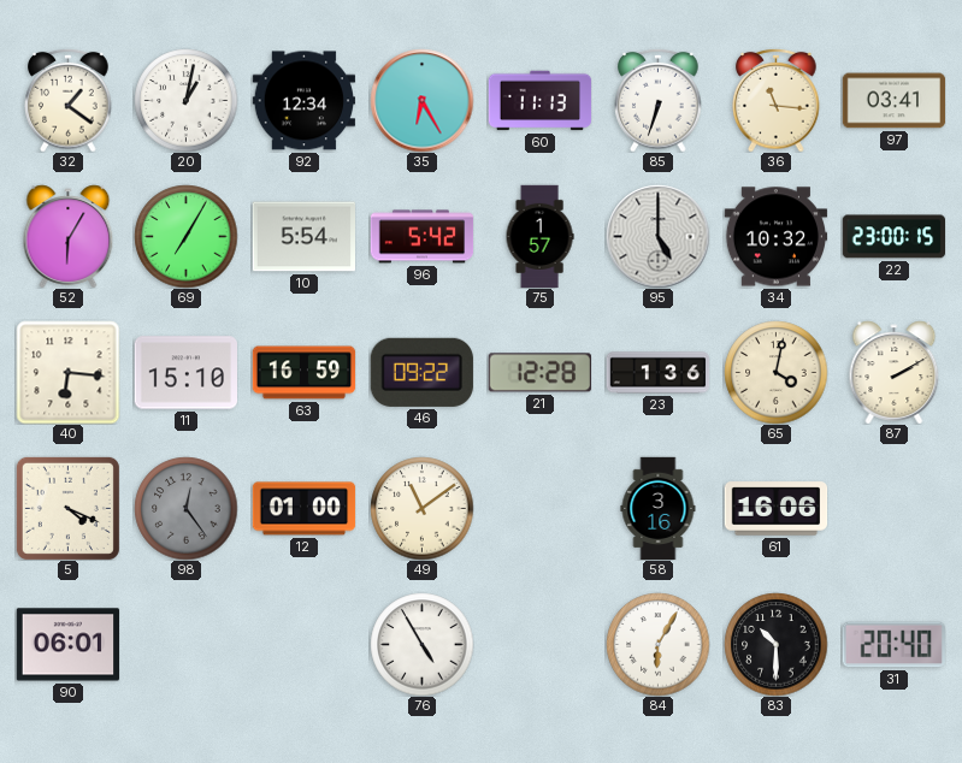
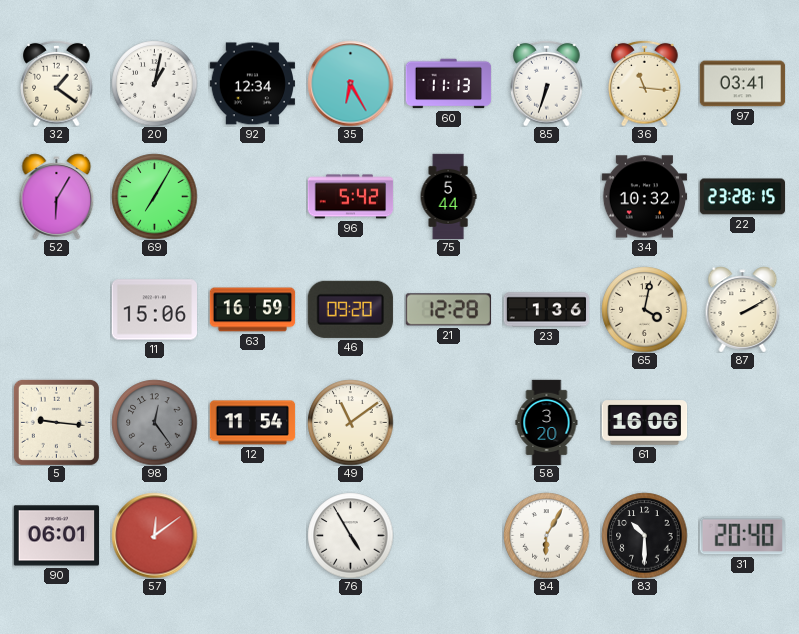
10: 5:54 -> none (303, 237)
75: 1:57 -> 5:44 (448, 196)
95: 5:00 -> none (657, 236)
22: 23:00 -> 23:28 (742, 197)
40: 6:16 -> none (67, 372)
11: 15:10 -> 15:06 (154, 310)
46: 09:22 -> 09:20 (350, 309)
5: 4:19 -> 9:16 (56, 422)
12: 01:00 -> 11:54 (252, 423)
58: 3:16 -> 3:20 (547, 422)
57: none -> 12:09 (154, 535)
